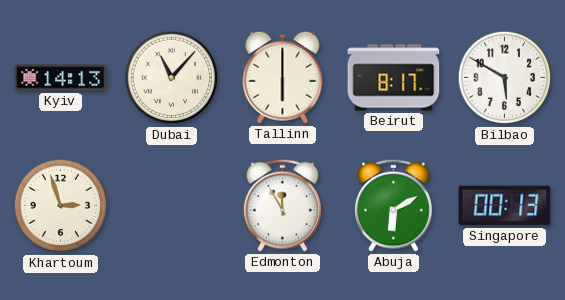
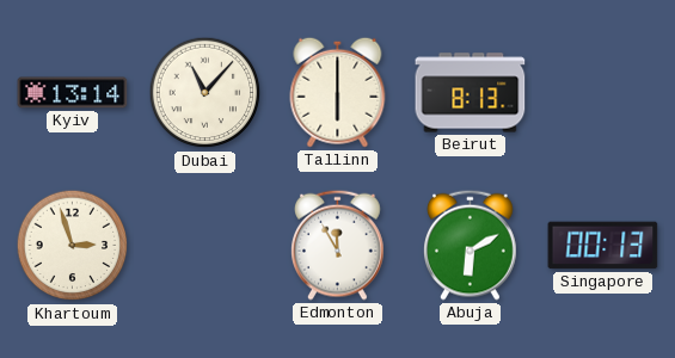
Kyiv: 14:13 -> 13:14 (73, 93)
Beirut: 8:17 -> 8:13 (471, 93)
Bilbao: 5:50 -> none (505, 78)
